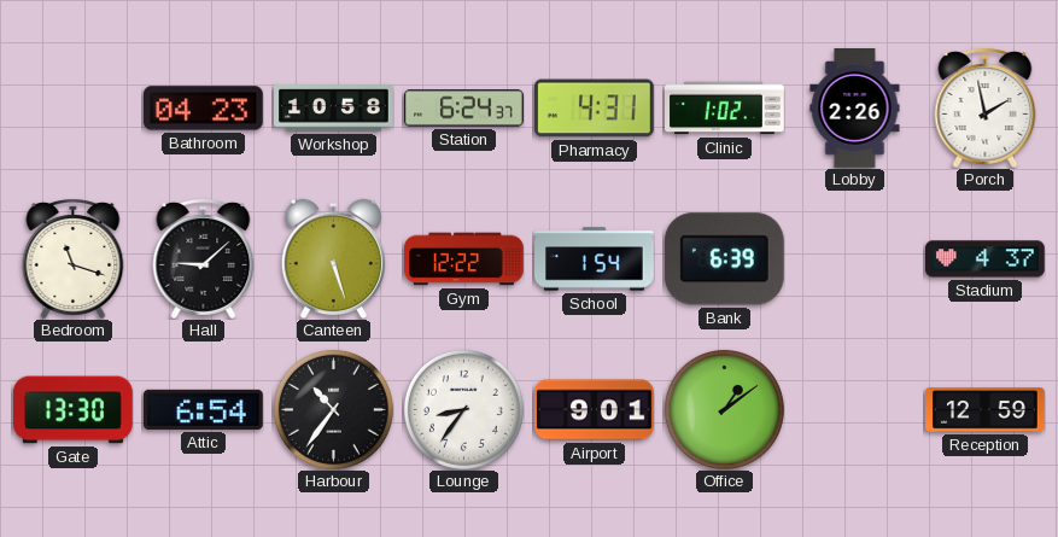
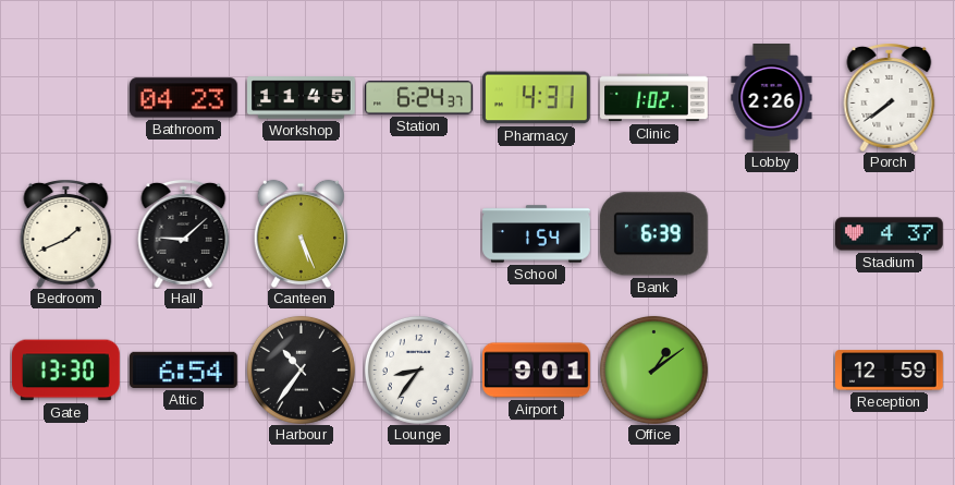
Workshop: 10:58 -> 11:45 (302, 98)
Porch: 1:58 -> 7:39 (890, 98)
Bedroom: 11:18 -> 1:41 (66, 234)
Canteen: 5:27 -> 5:26 (301, 233)
Gym: 12:22 -> none (464, 259)
